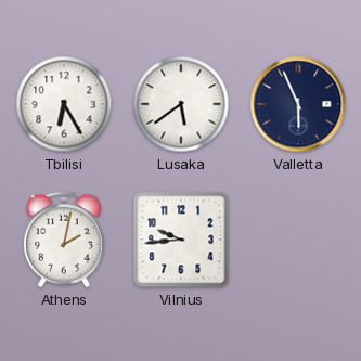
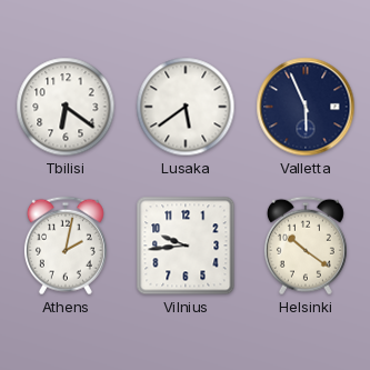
Tbilisi: 6:25 -> 6:21 (66, 107)
Helsinki: none -> 10:21 (306, 246)
